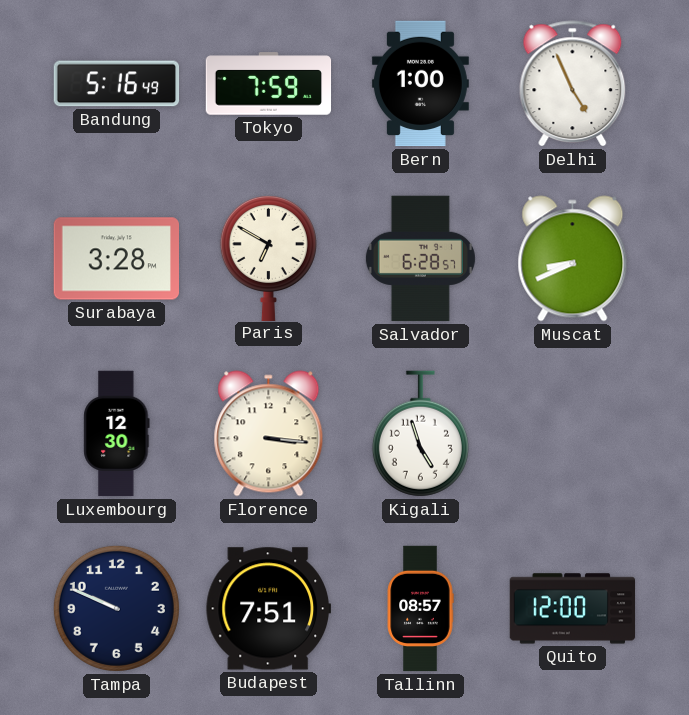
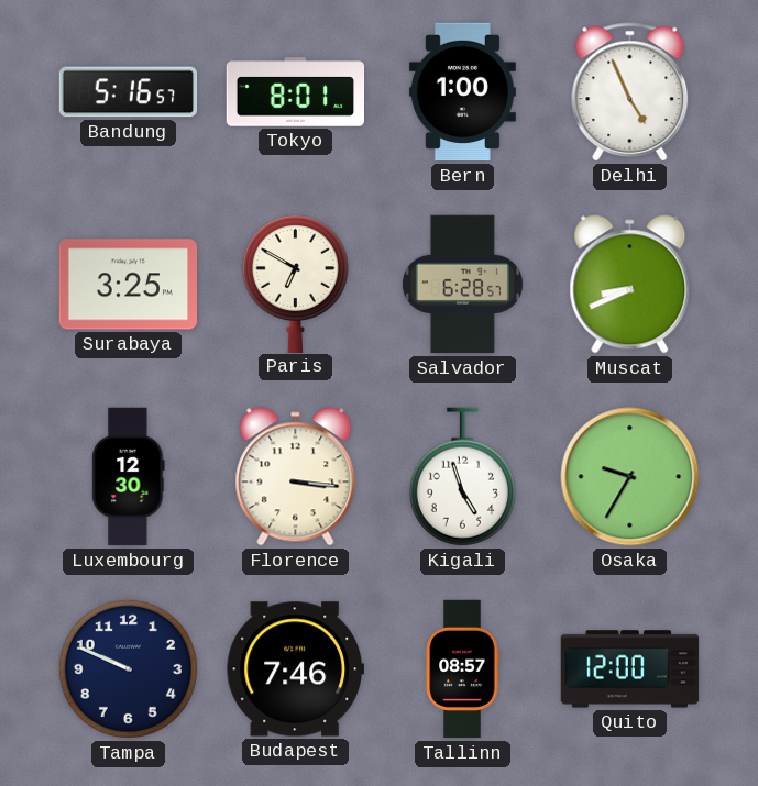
Bandung: 5:16:49 -> 5:16:57 (129, 92)
Tokyo: 7:59 -> 8:01 (296, 92)
Surabaya: 3:28 -> 3:25 (129, 285)
Osaka: none -> 9:35 (630, 477)
Budapest: 7:51 -> 7:46 (295, 669)
